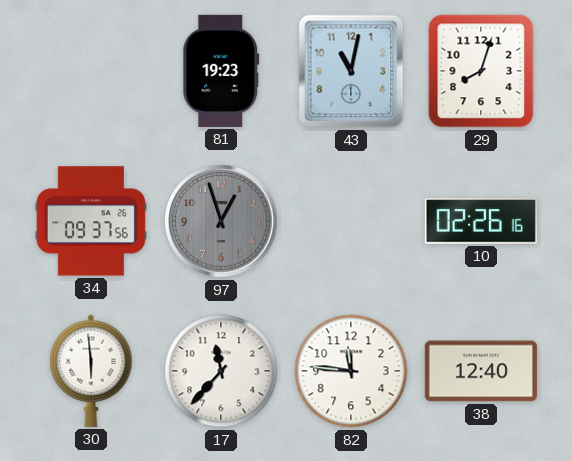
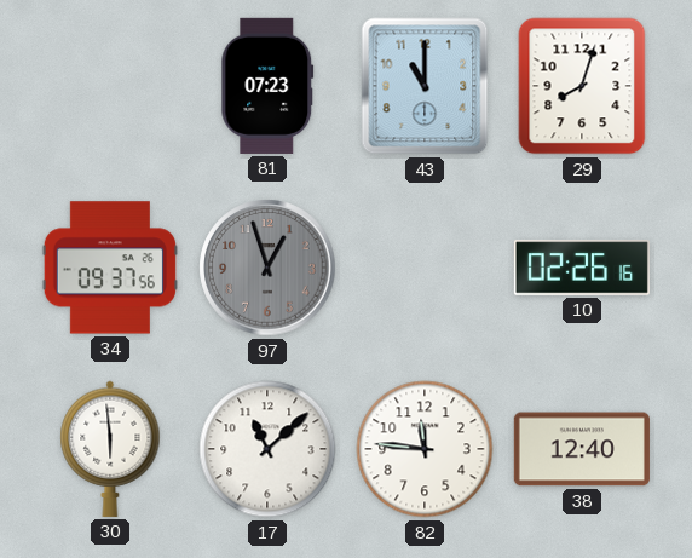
81: 19:23 -> 07:23 (267, 86)
43: 11:02 -> 11:00 (425, 86)
17: 11:37 -> 11:08 (267, 449)
